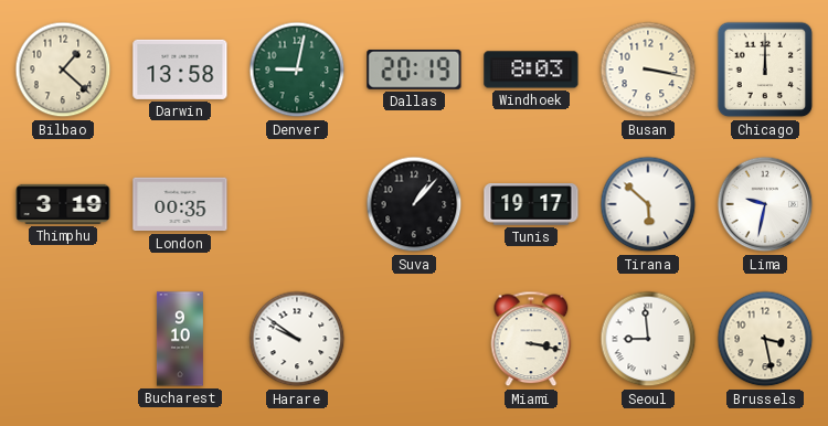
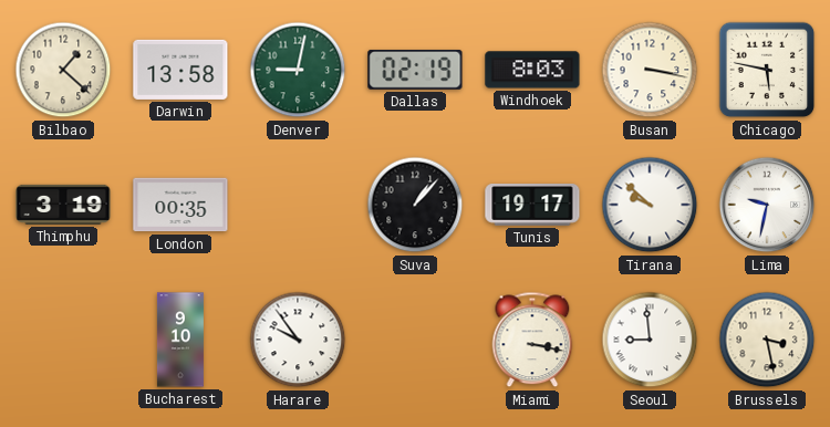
Dallas: 20:19 -> 02:19 (415, 70)
Chicago: 12:00 -> 5:47 (767, 70)
Tirana: 5:52 -> 9:52 (650, 205)
Harare: 9:51 -> 9:54 (298, 340)
